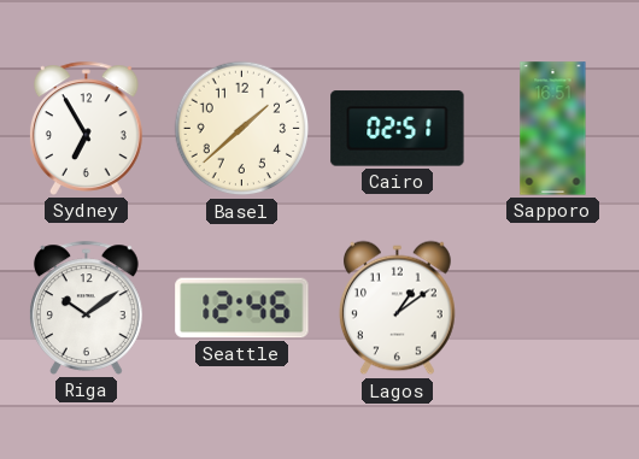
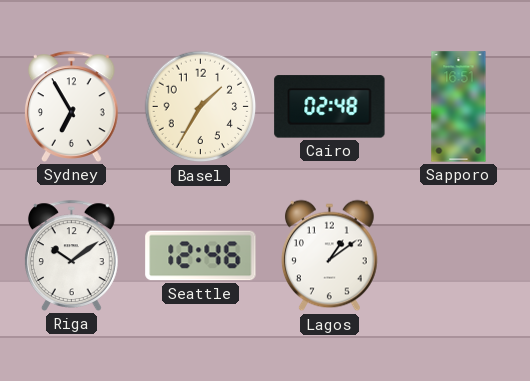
Basel: 1:38 -> 1:35 (201, 107)
Cairo: 02:51 -> 02:48 (330, 107)
